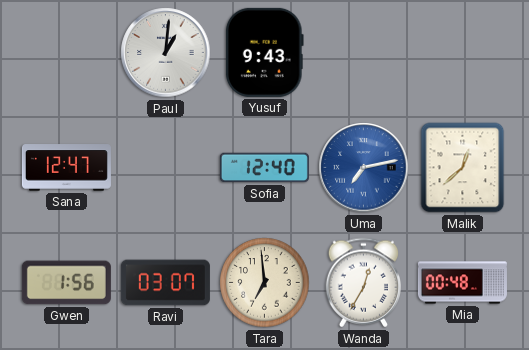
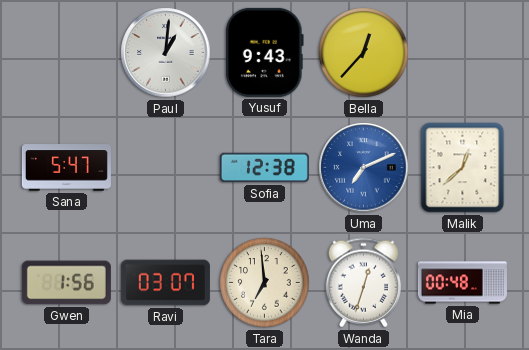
Bella: none -> 12:37 (364, 53)
Sana: 12:47 -> 5:47 (66, 168)
Sofia: 12:40 -> 12:38 (264, 168)
Uma: 7:13 -> 7:11 (364, 168)
Wanda: 12:35 -> 12:33 (364, 283)
